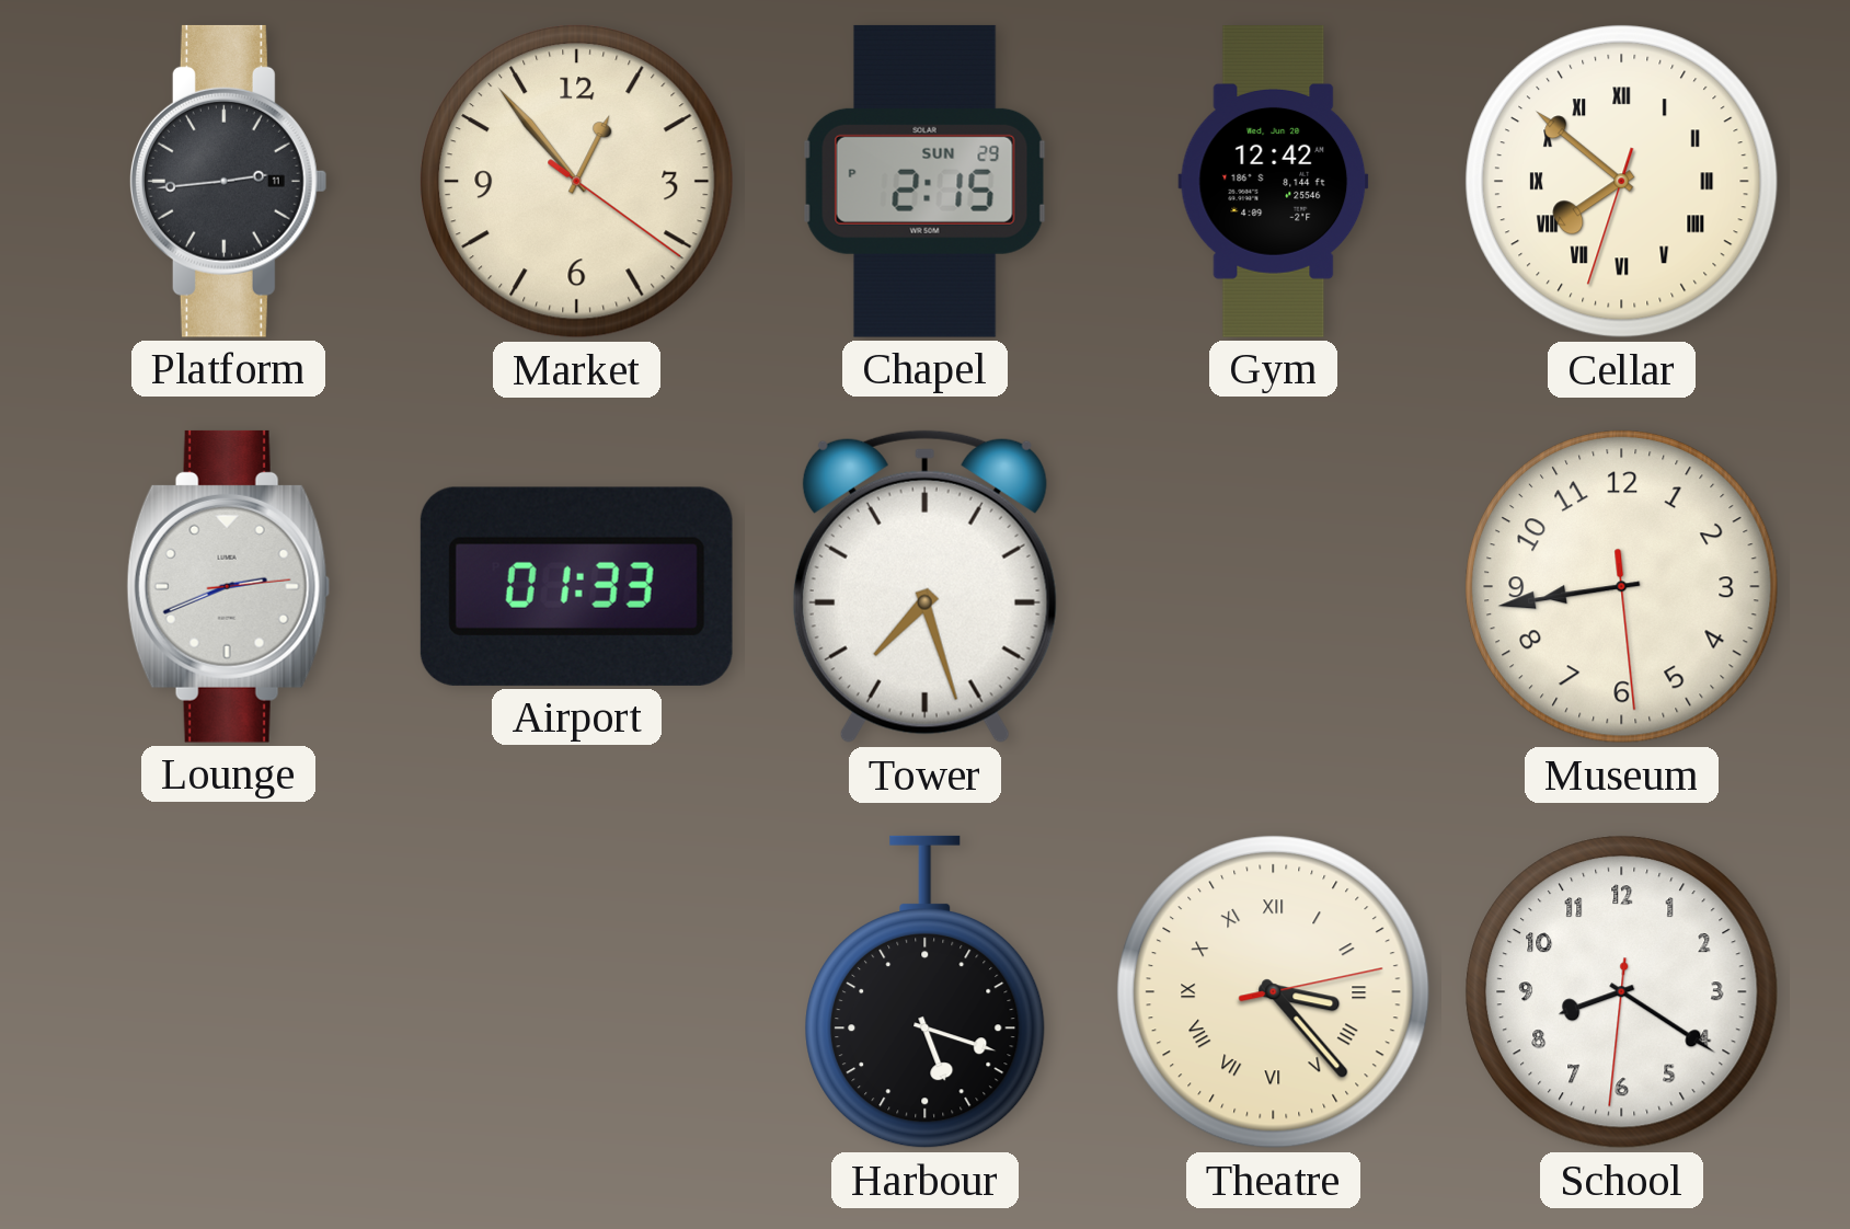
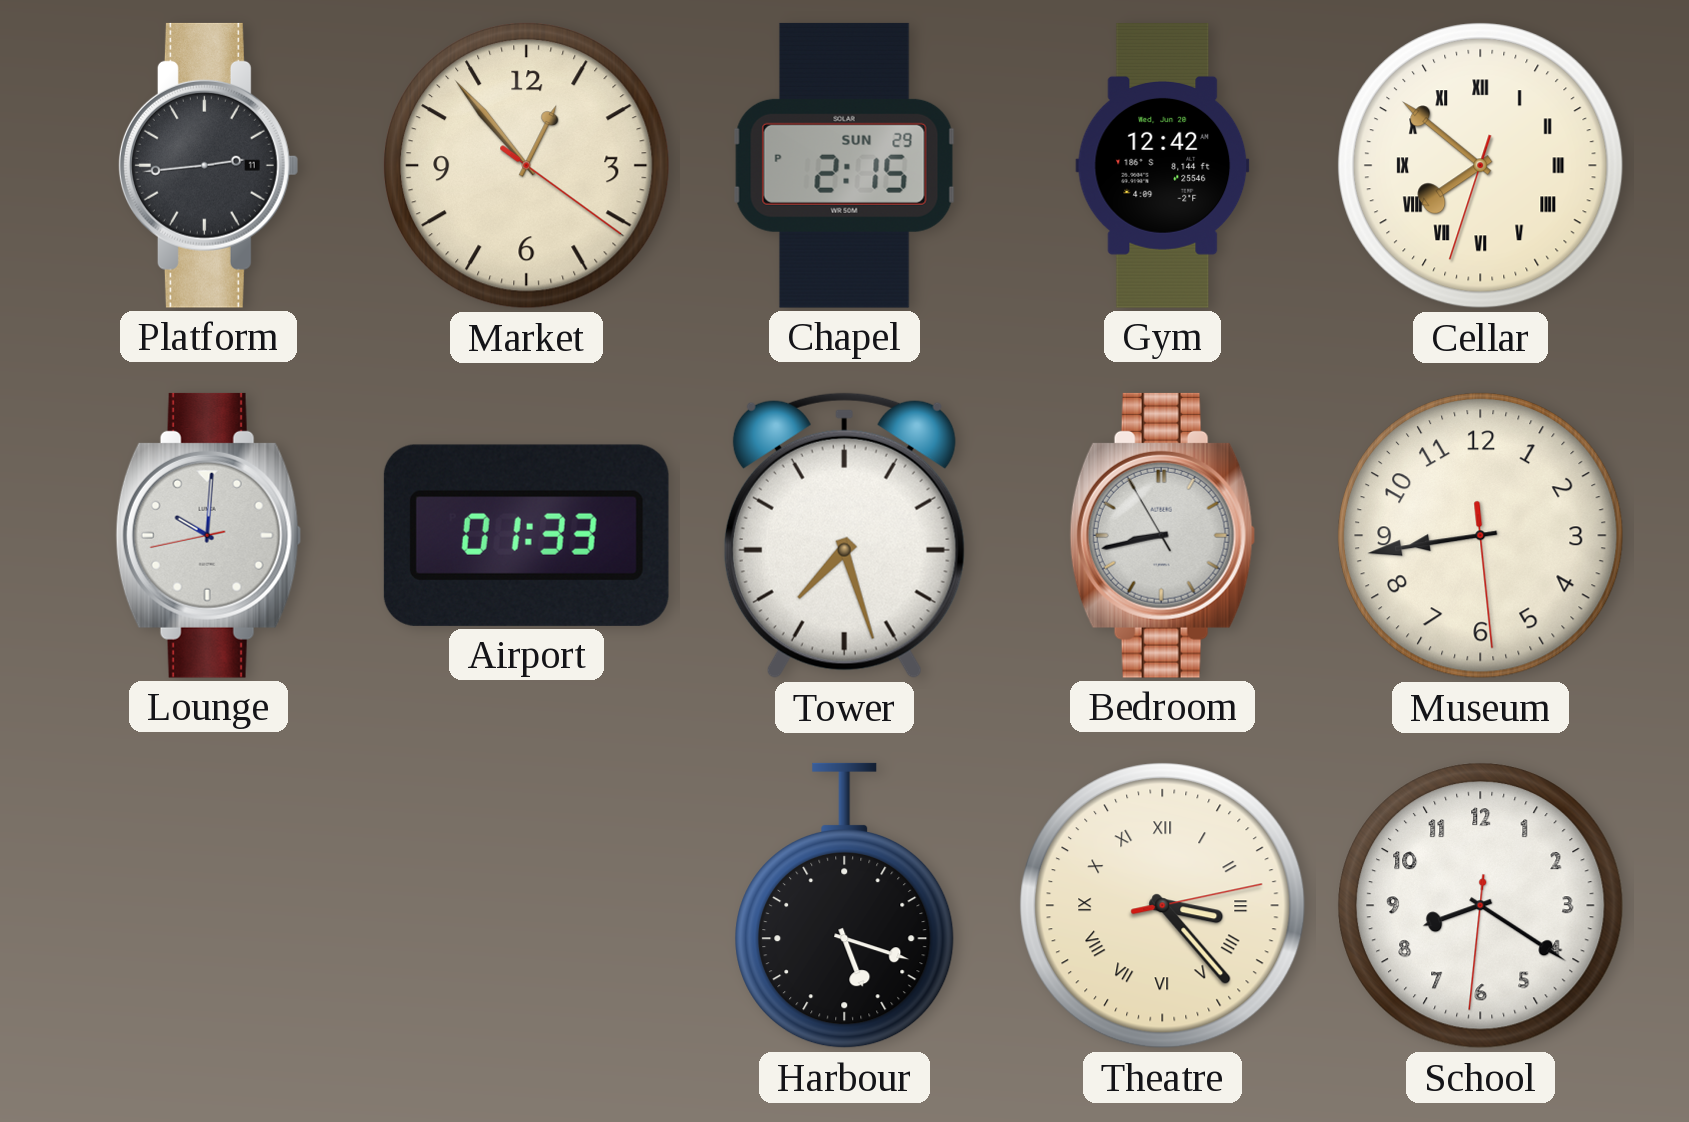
Lounge: 2:41 -> 10:00 (209, 535)
Bedroom: none -> 8:42 (1163, 535)
